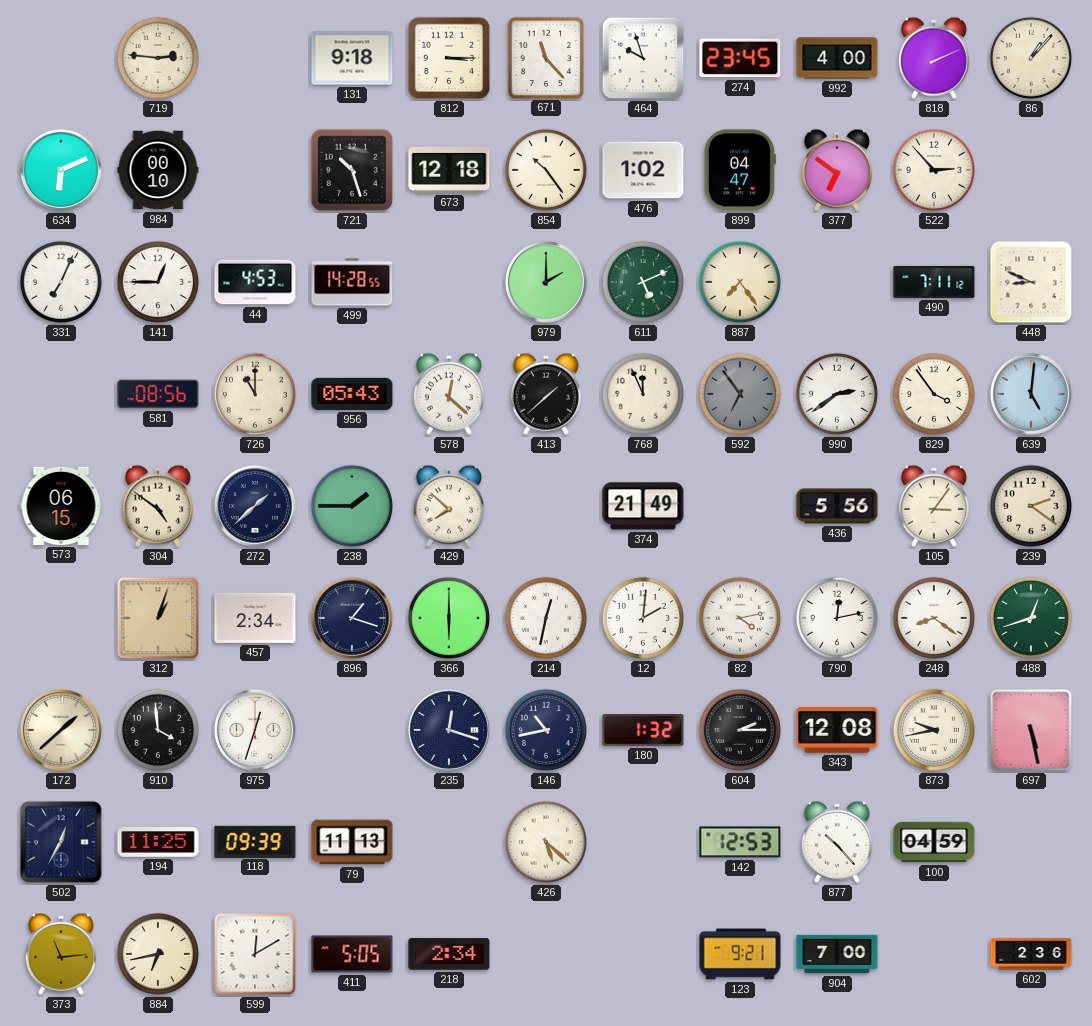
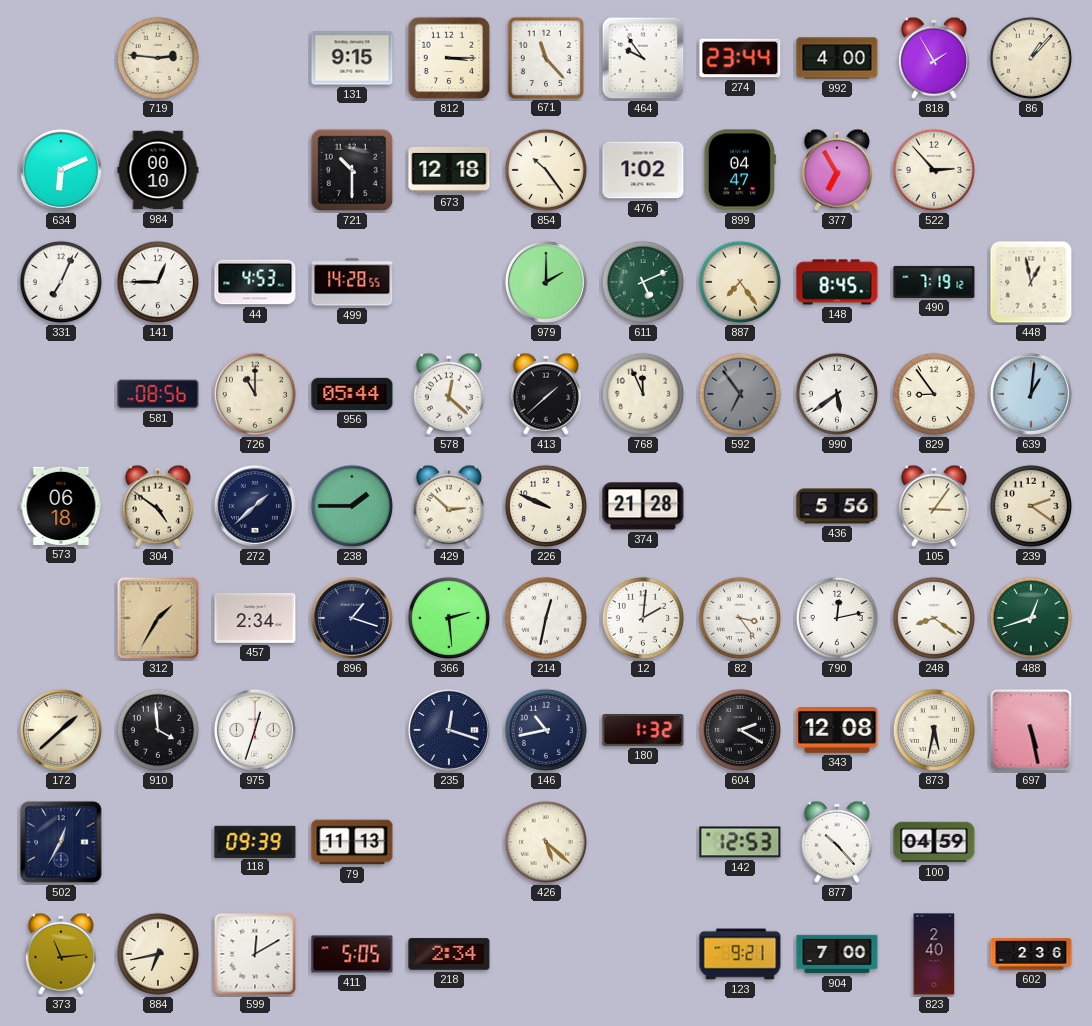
131: 9:18 -> 9:15 (352, 58)
464: 9:57 -> 9:54 (643, 58)
274: 23:45 -> 23:44 (740, 58)
818: 2:11 -> 1:55 (934, 58)
721: 10:27 -> 10:30 (352, 170)
377: 6:51 -> 6:55 (837, 170)
148: none -> 8:45 (837, 282)
490: 7:11 -> 7:19 (934, 282)
448: 8:49 -> 12:58 (1031, 282)
956: 05:43 -> 05:44 (352, 394)
990: 2:39 -> 5:39 (837, 394)
829: 3:54 -> 8:54 (934, 394)
639: 5:01 -> 1:01 (1031, 394)
573: 06:15 -> 06:18 (61, 506)
429: 7:52 -> 2:52 (449, 506)
226: none -> 9:49 (546, 506)
374: 21:49 -> 21:28 (643, 506)
312: 1:03 -> 1:35 (158, 618)
366: 6:00 -> 2:29 (449, 618)
82: 4:13 -> 3:24 (740, 618)
604: 2:15 -> 2:20 (740, 730)
873: 9:43 -> 5:32 (934, 730)
194: 11:25 -> none (158, 842)
823: none -> 2:40 (934, 954)
